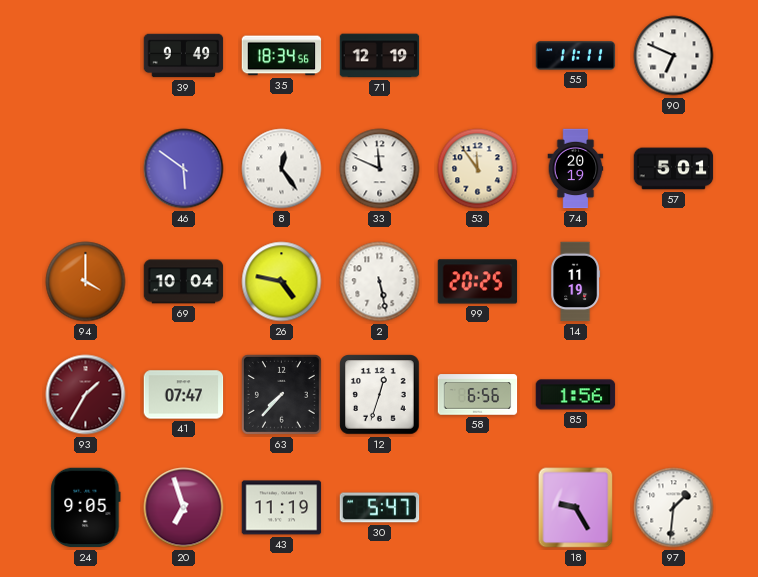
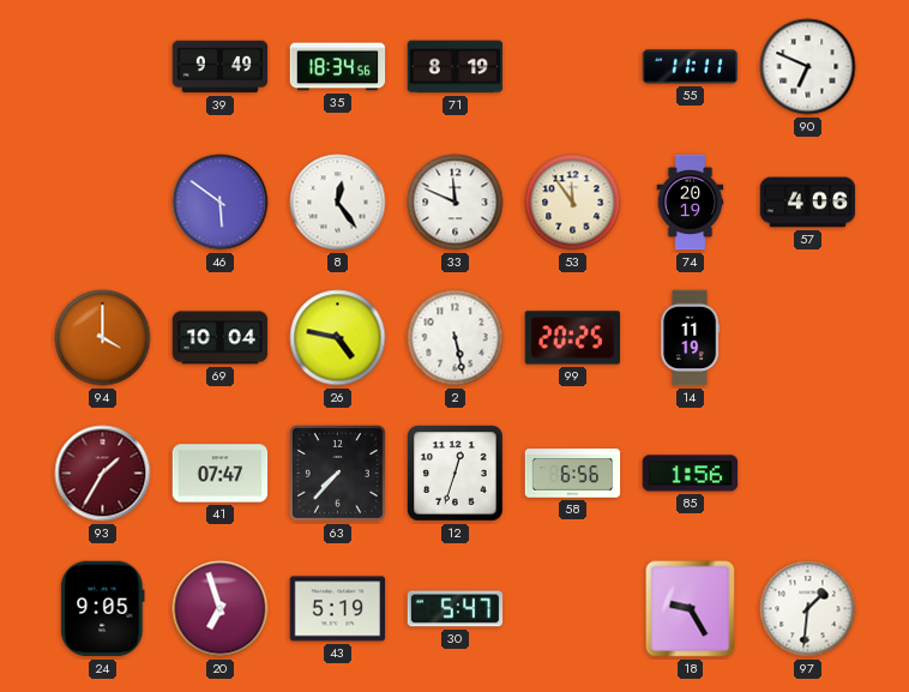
71: 12:19 -> 8:19 (456, 67)
57: 5:01 -> 4:06 (808, 203)
43: 11:19 -> 5:19 (338, 609)
